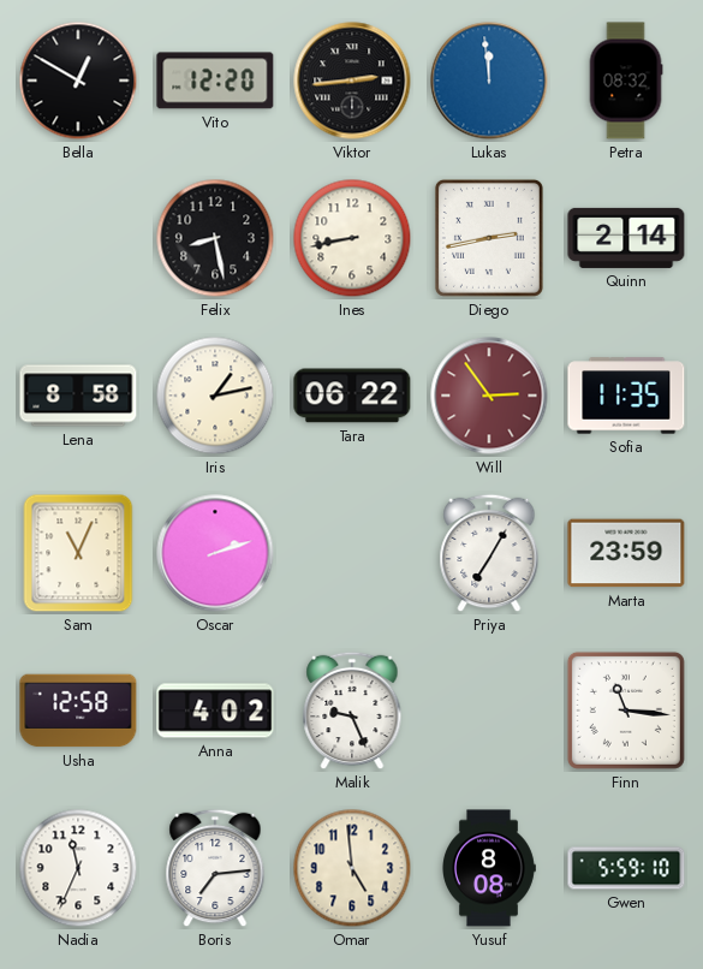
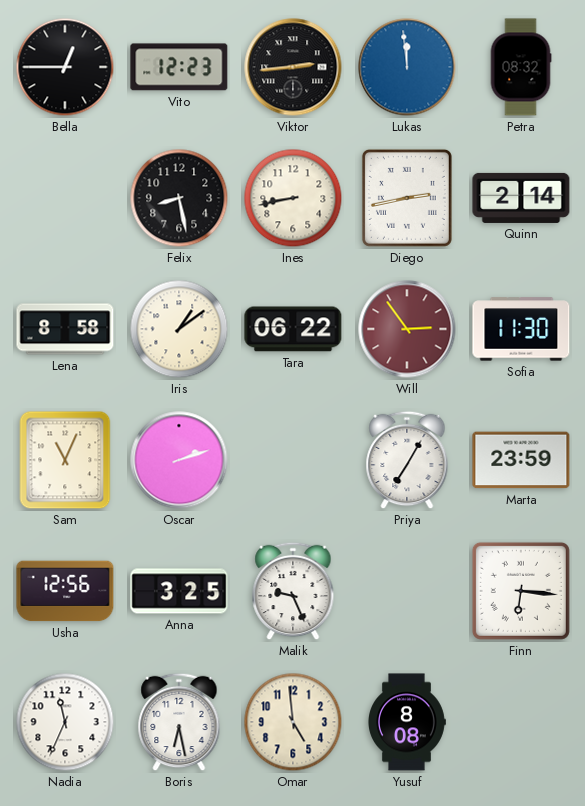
Bella: 12:50 -> 12:45 (65, 67)
Vito: 12:20 -> 12:23 (179, 67)
Iris: 1:13 -> 1:09 (179, 329)
Sofia: 11:35 -> 11:30 (521, 329)
Usha: 12:58 -> 12:56 (65, 591)
Anna: 4:02 -> 3:25 (179, 591)
Finn: 11:16 -> 6:16 (521, 591)
Boris: 7:14 -> 6:28 (179, 722)
Gwen: 5:59 -> none (626, 868)
